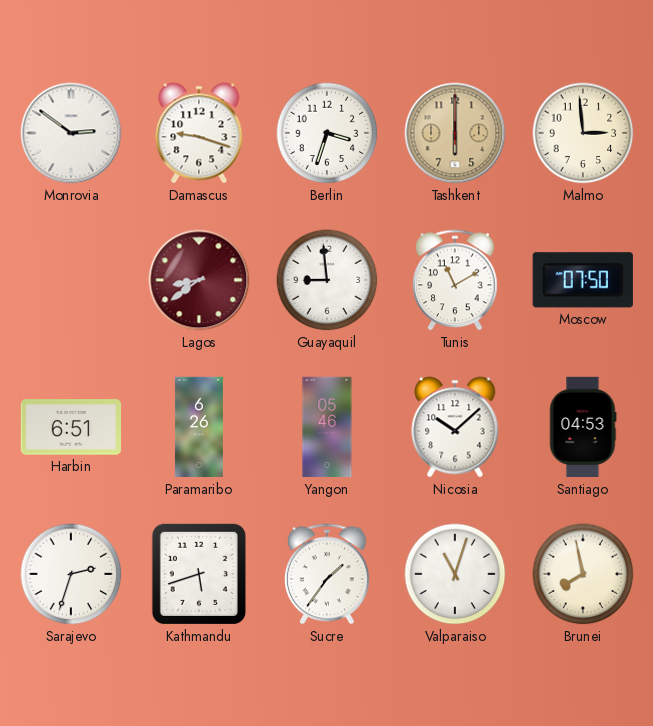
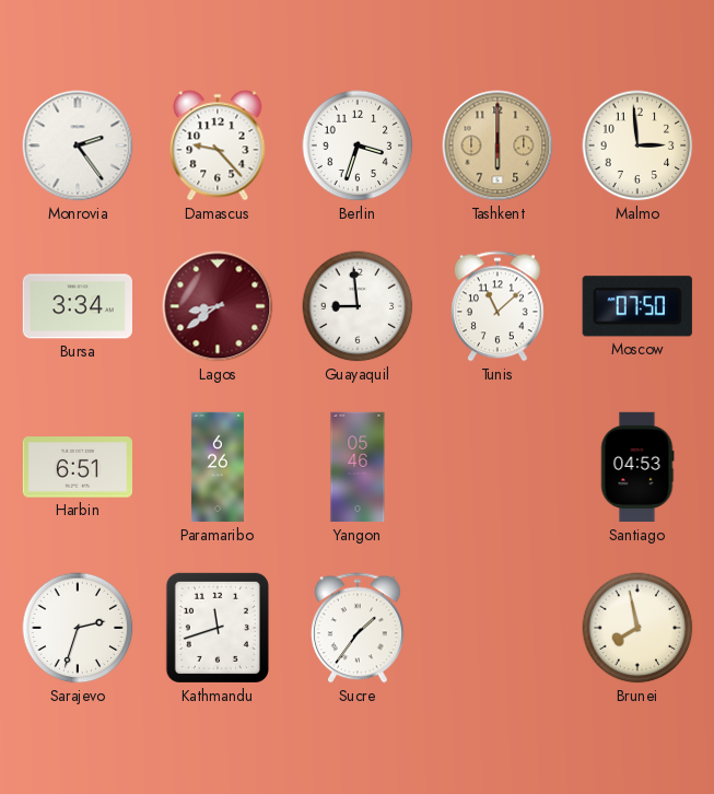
Monrovia: 2:51 -> 2:24 (78, 145)
Damascus: 9:18 -> 9:23 (218, 145)
Bursa: none -> 3:34 (77, 306)
Tunis: 11:10 -> 11:08 (499, 306)
Nicosia: 10:08 -> none (455, 427)
Kathmandu: 5:42 -> 11:42 (218, 628)
Valparaiso: 11:03 -> none (455, 574)
